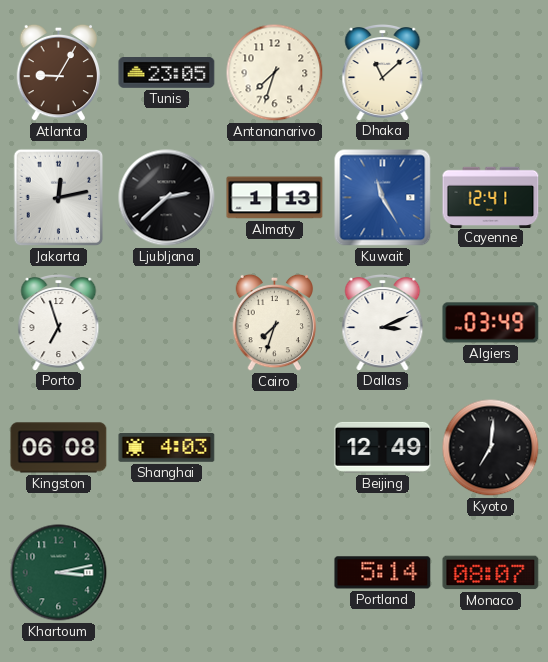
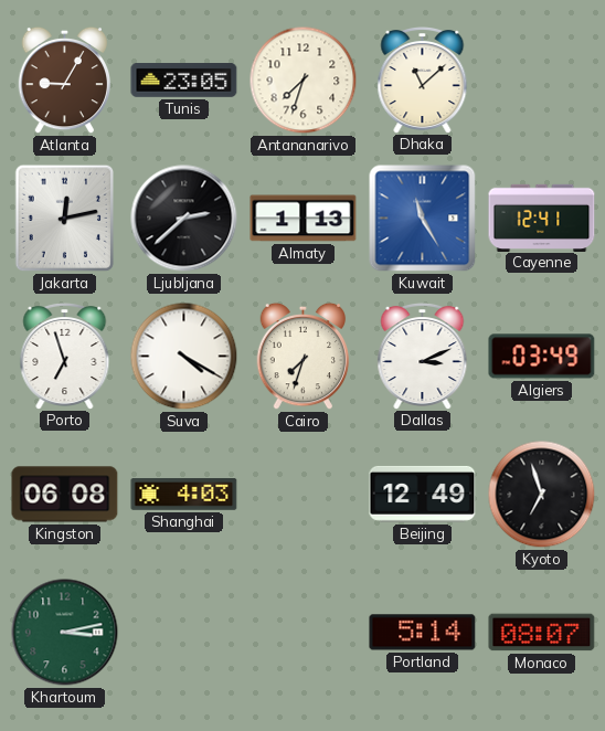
Suva: none -> 4:20 (184, 357)
Kyoto: 7:01 -> 6:57 (542, 495)
